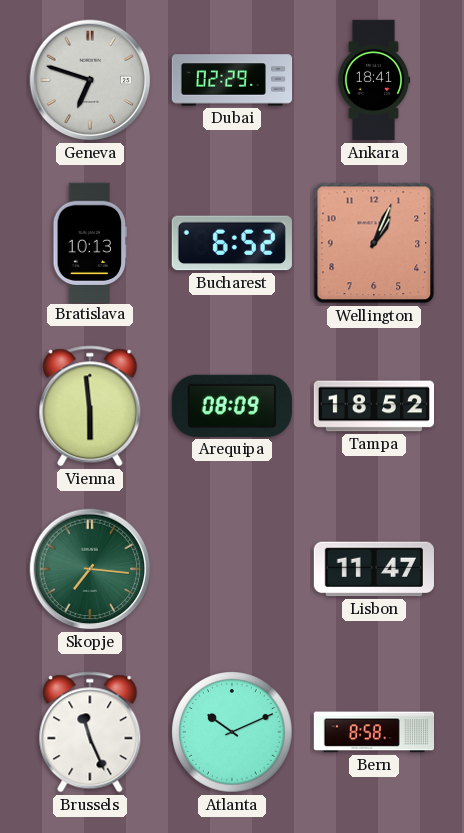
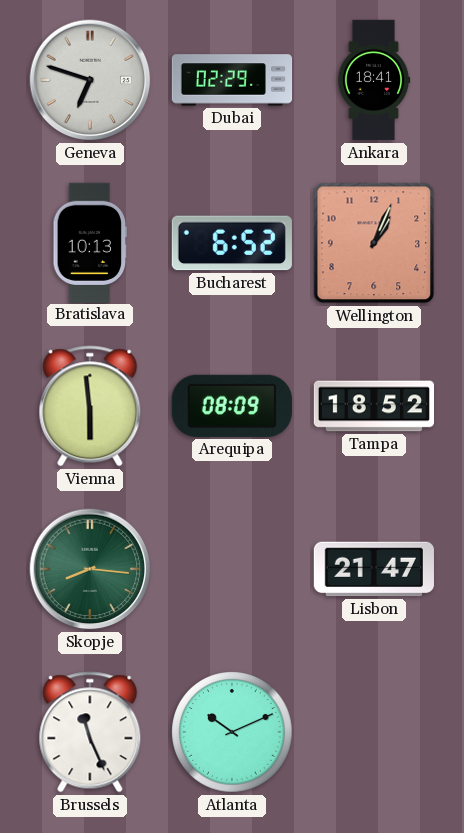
Skopje: 7:16 -> 8:16 (90, 569)
Lisbon: 11:47 -> 21:47 (374, 569)
Bern: 8:58 -> none (373, 732)
